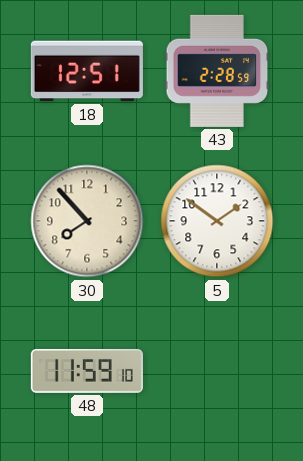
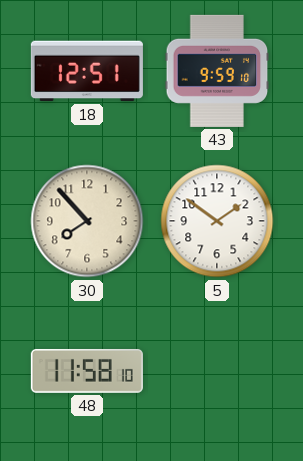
43: 2:28 -> 9:59 (217, 71)
48: 11:59 -> 11:58 (87, 371)
